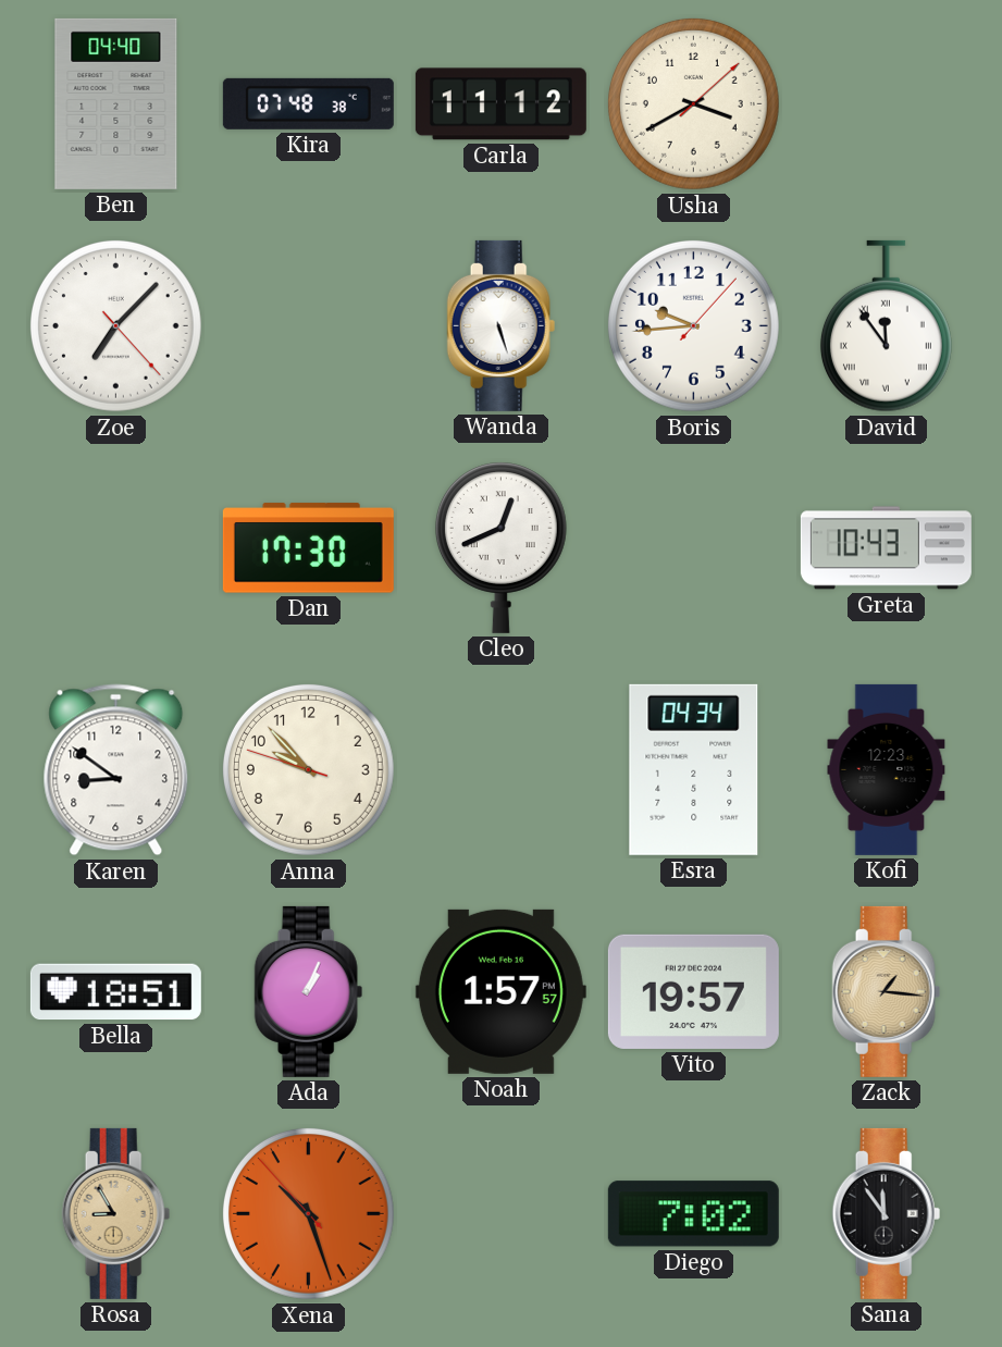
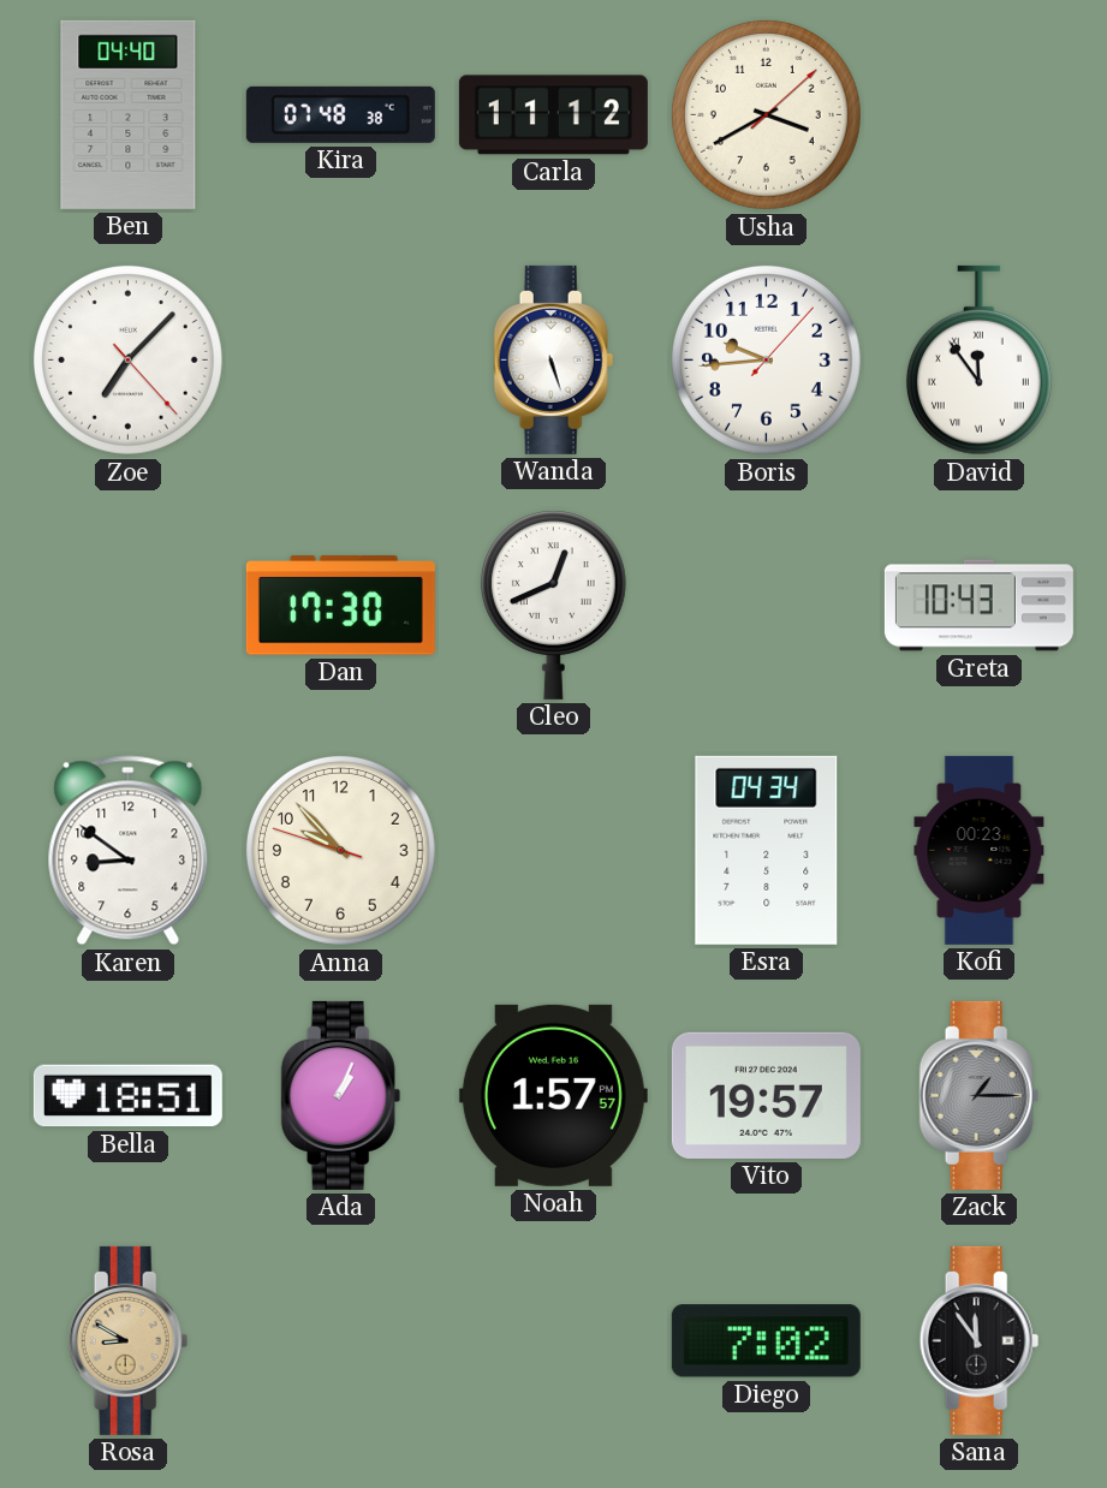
Kofi: 12:23 -> 00:23 (980, 850)
Zack: 1:16 -> 1:15 (980, 1095)
Zack dial: champagne -> grey (980, 1095)
Rosa: 8:55 -> 8:50 (129, 1340)
Xena: 10:26 -> none (308, 1213)
